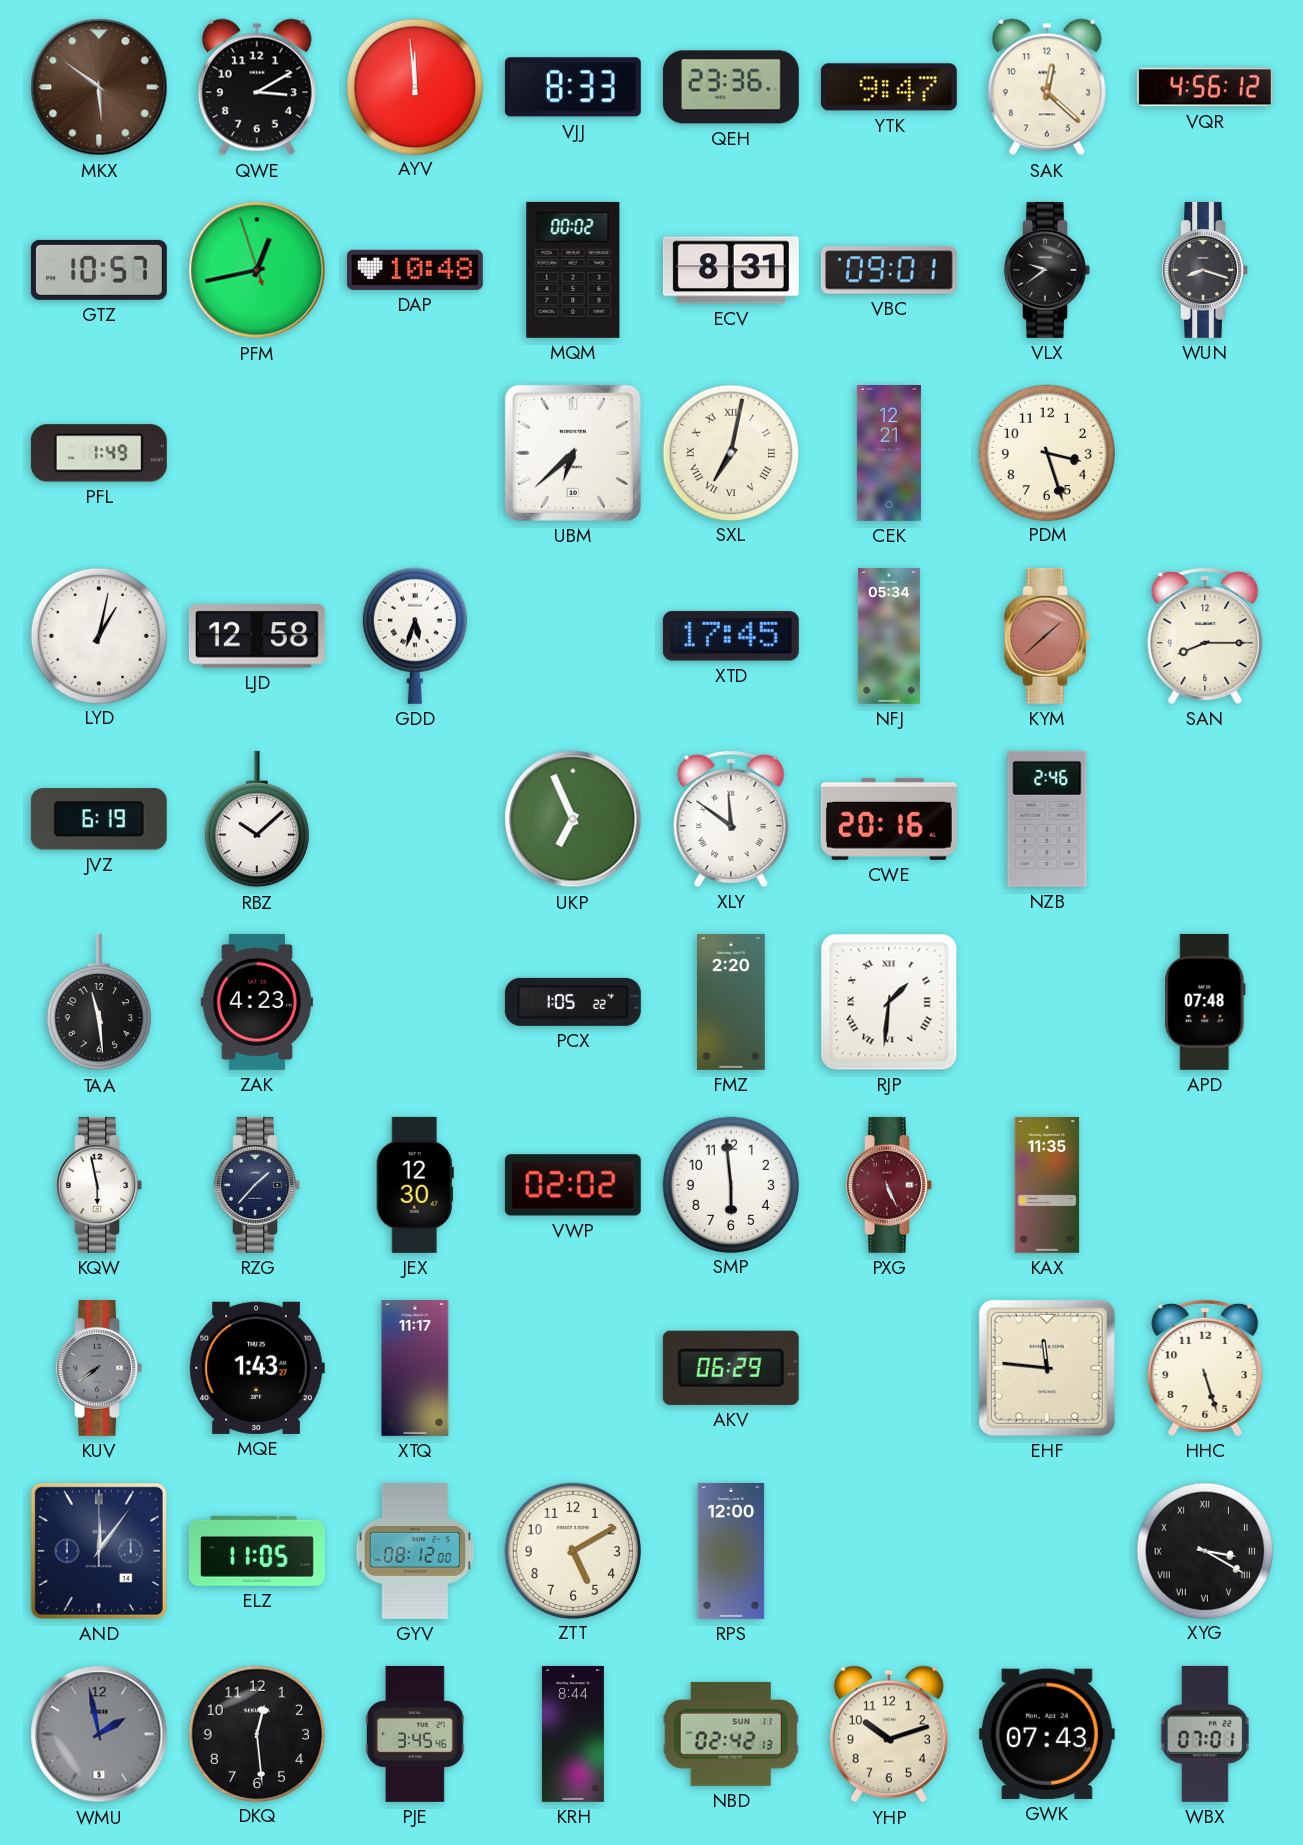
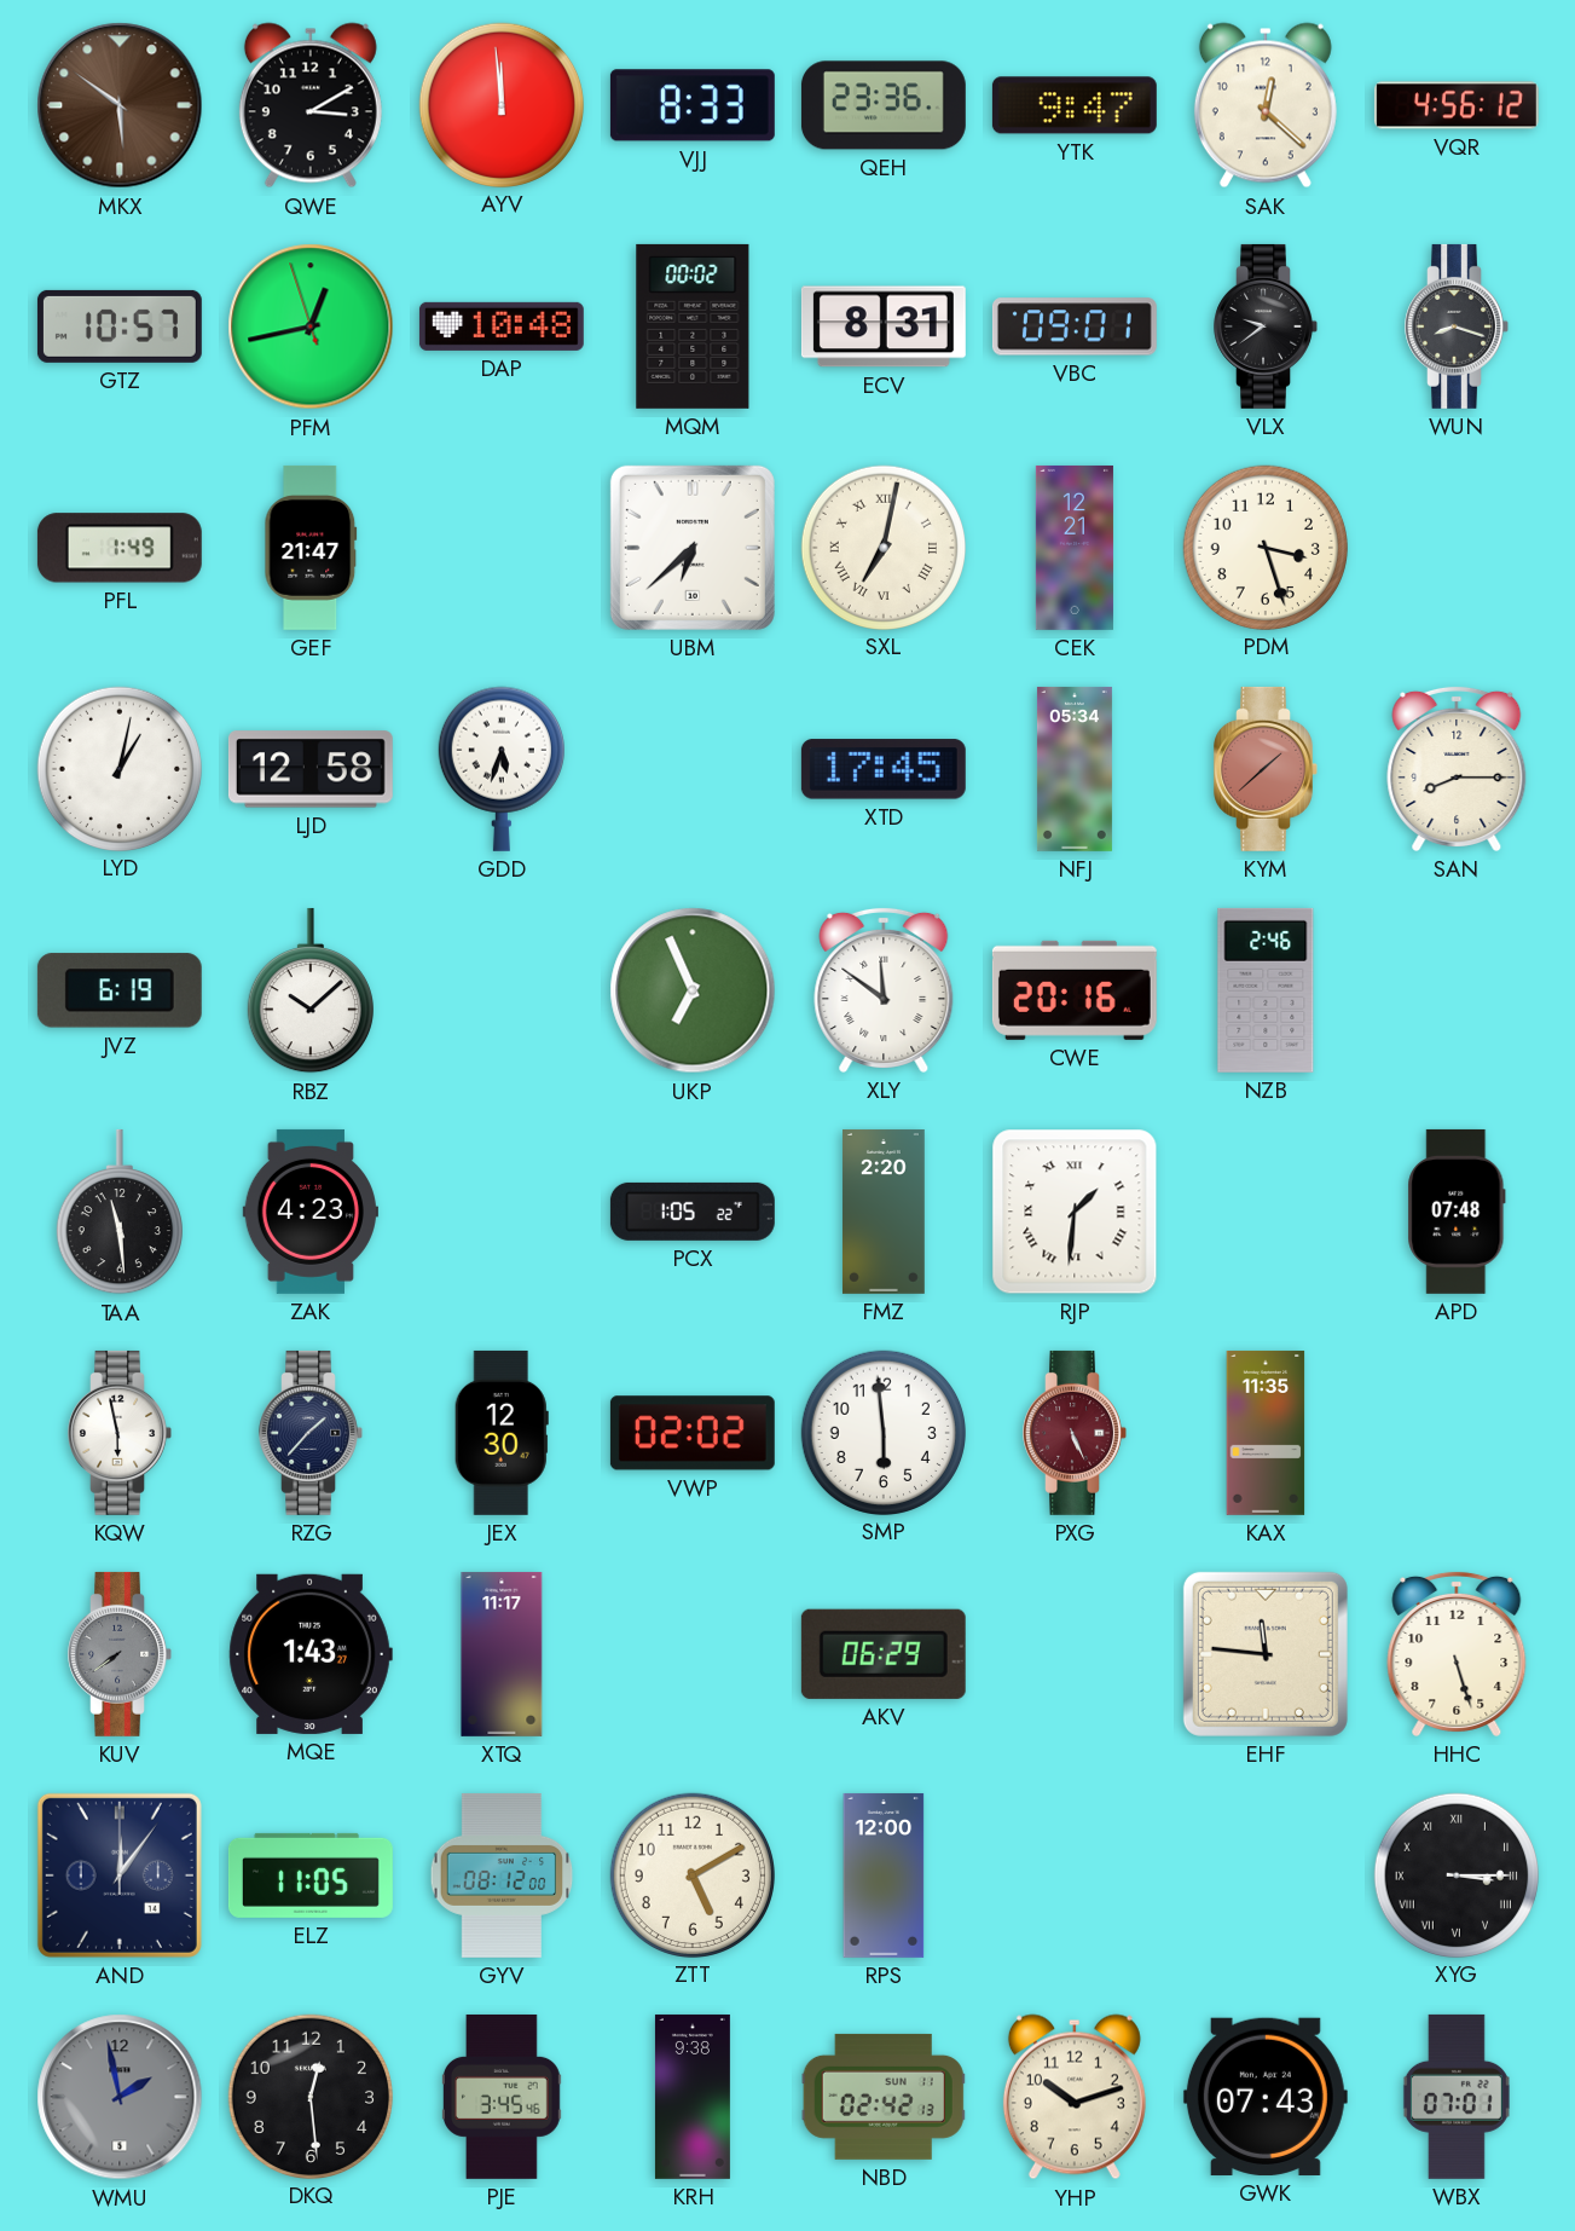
GEF: none -> 21:47 (311, 548)
XYG: 3:20 -> 3:15 (1455, 1874)
KRH: 8:44 -> 9:38 (693, 2097)
